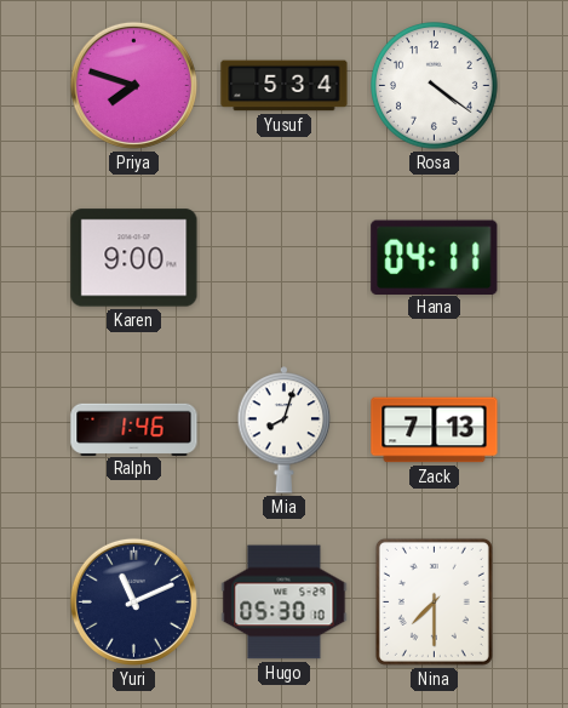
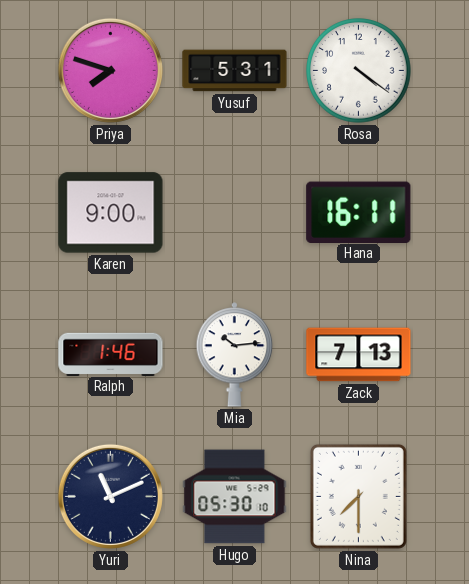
Yusuf: 5:34 -> 5:31 (235, 71)
Hana: 04:11 -> 16:11 (359, 212)
Mia: 8:03 -> 10:14 (235, 355)
